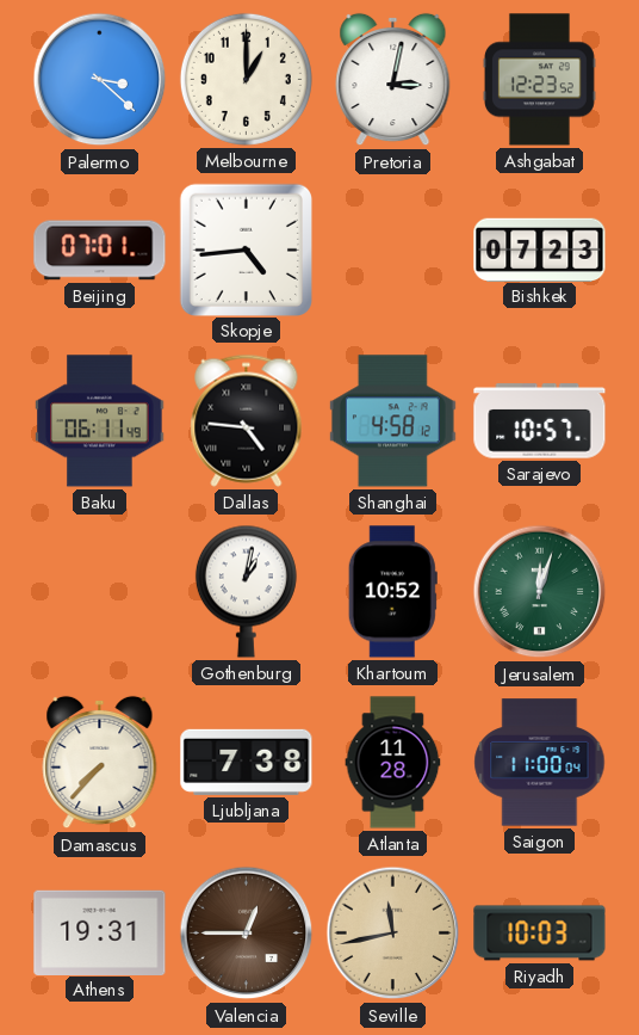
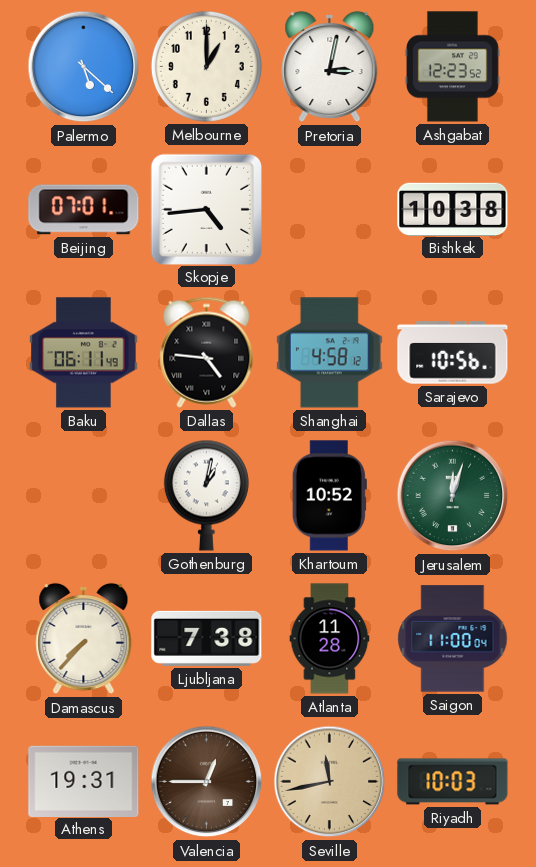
Palermo: 3:22 -> 5:22 (84, 67)
Bishkek: 07:23 -> 10:38 (453, 209)
Sarajevo: 10:57 -> 10:56 (453, 353)
